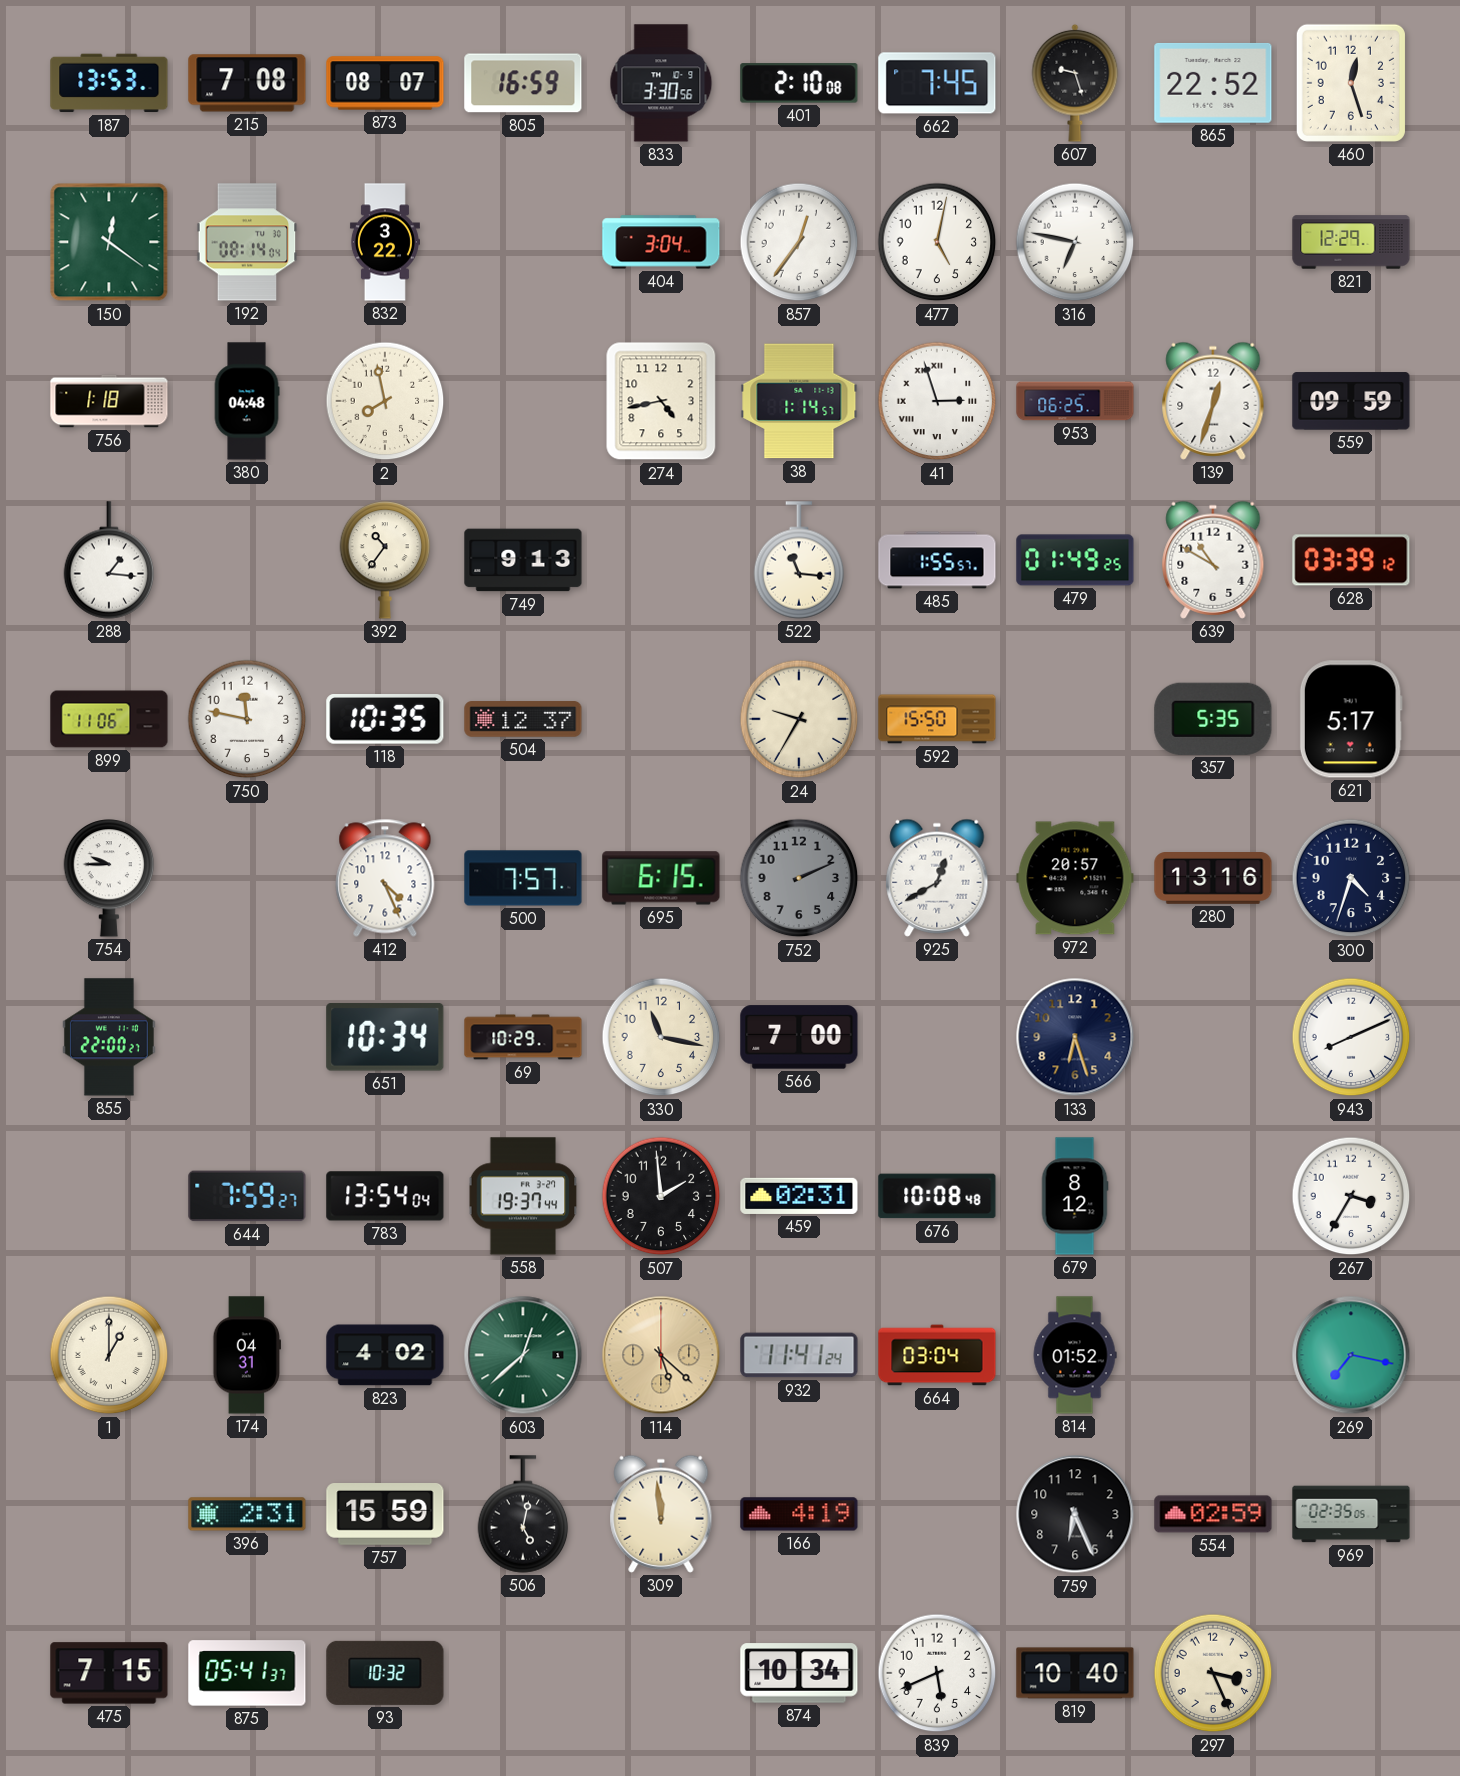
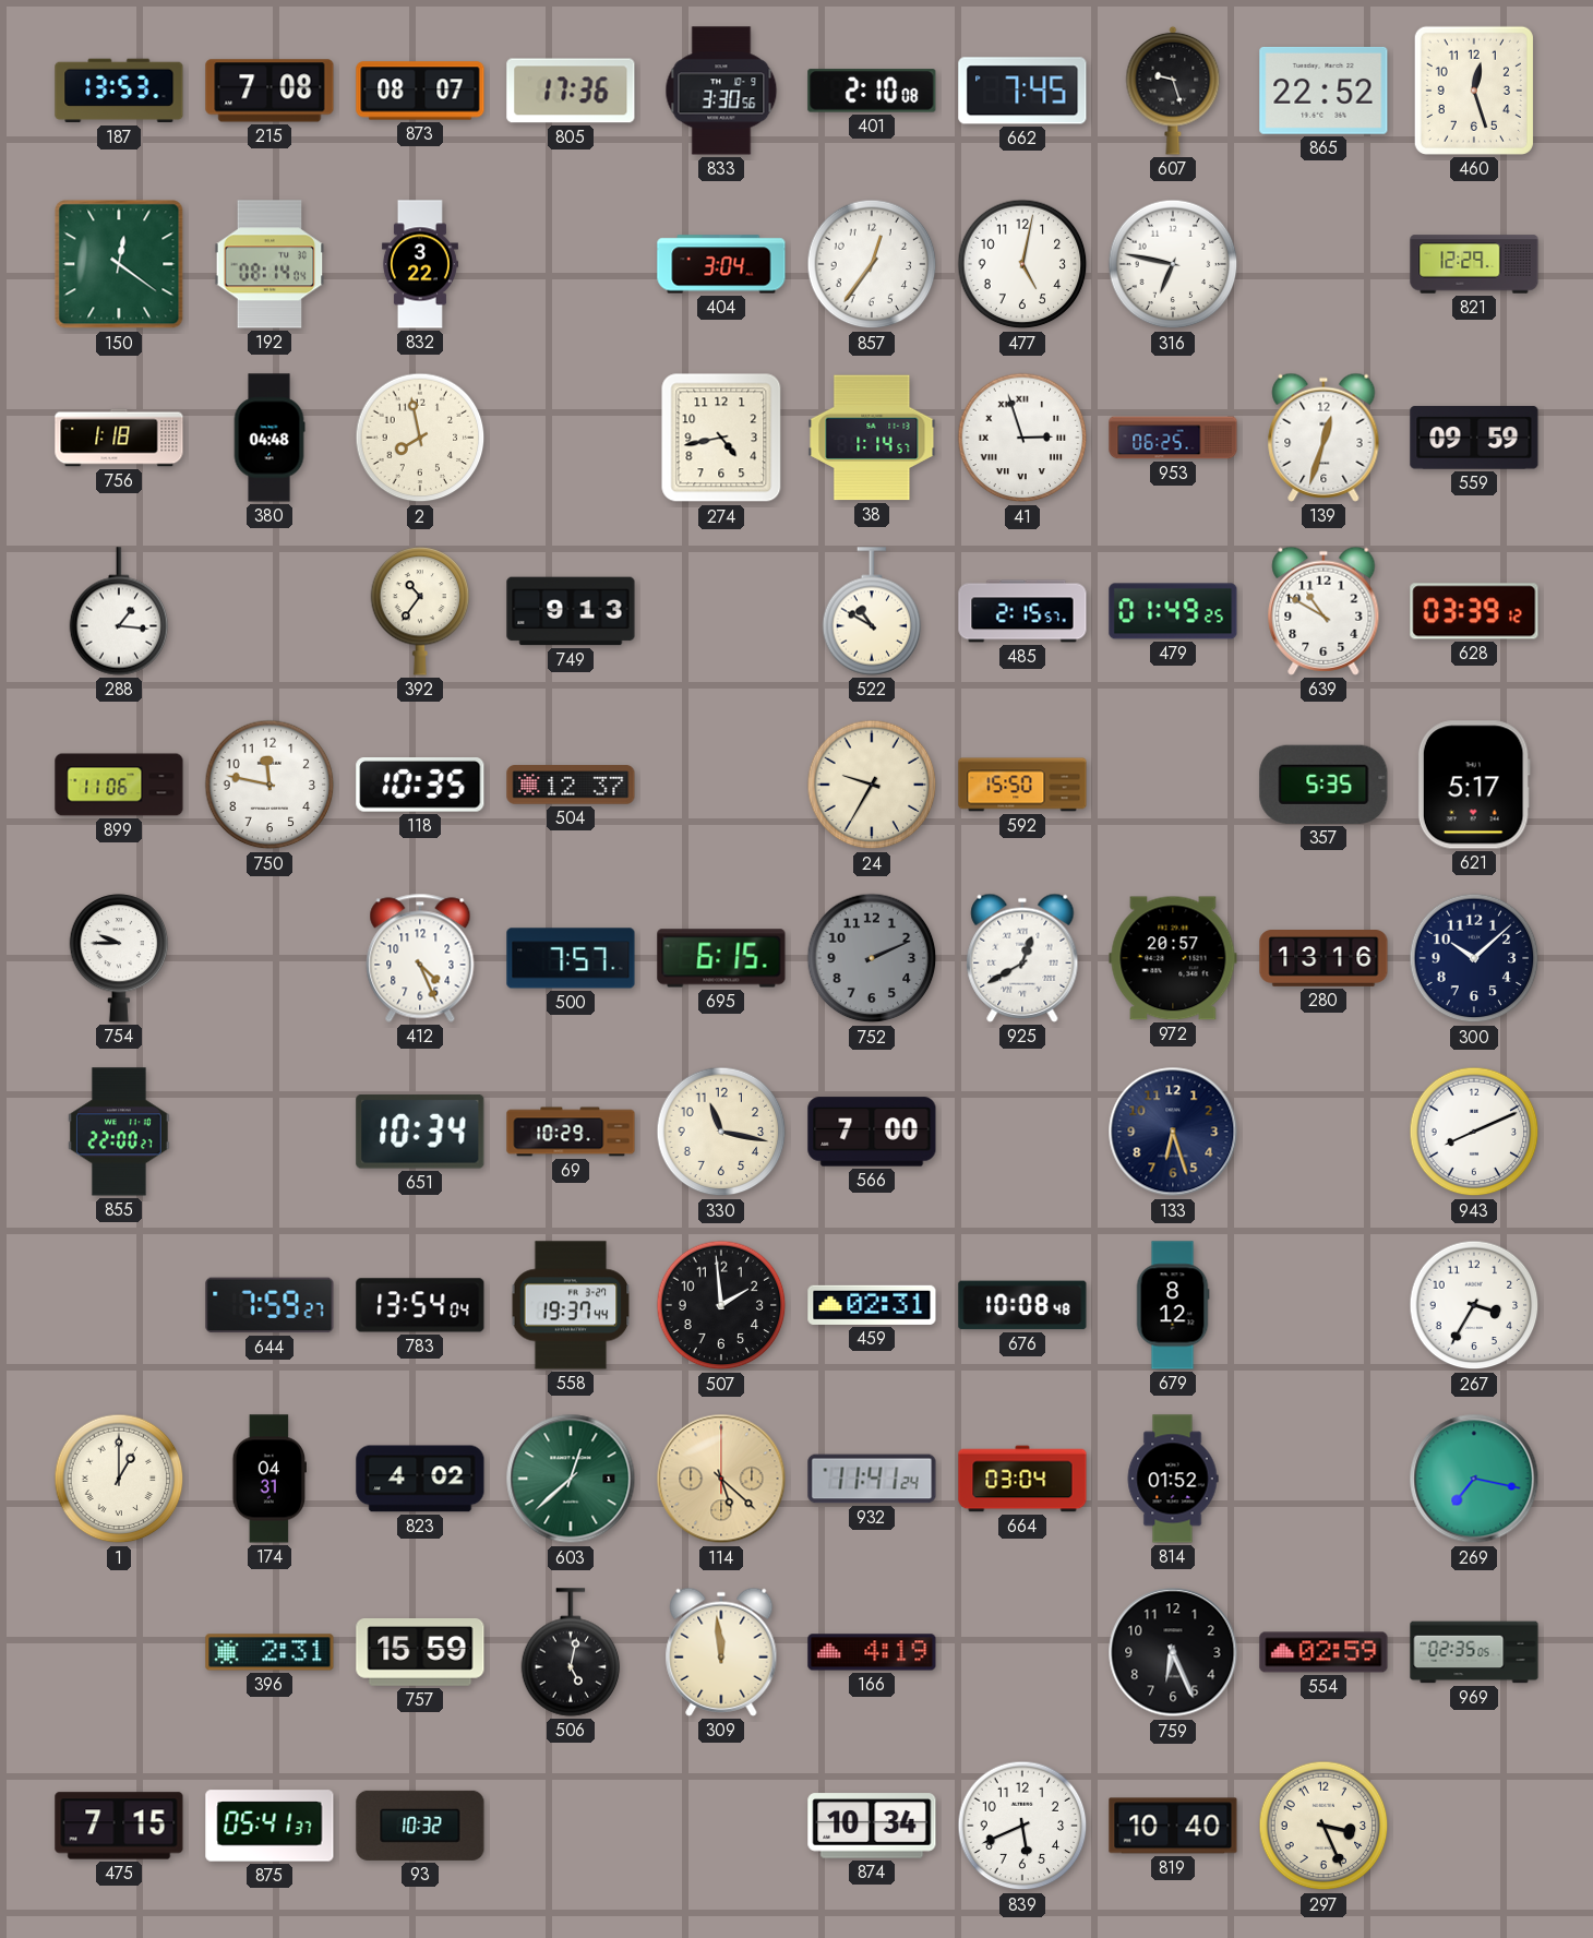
805: 16:59 -> 17:36 (571, 91)
522: 11:16 -> 10:50 (872, 611)
485: 1:55 -> 2:15 (1022, 611)
300: 4:33 -> 10:08 (1474, 958)
